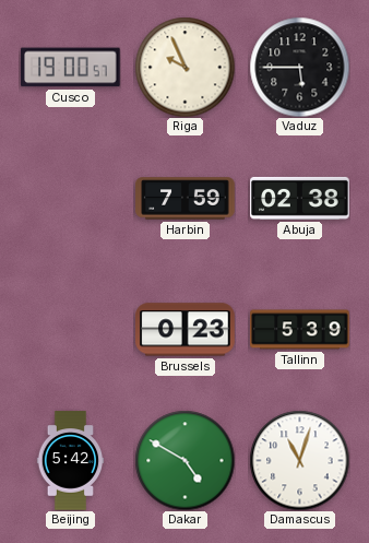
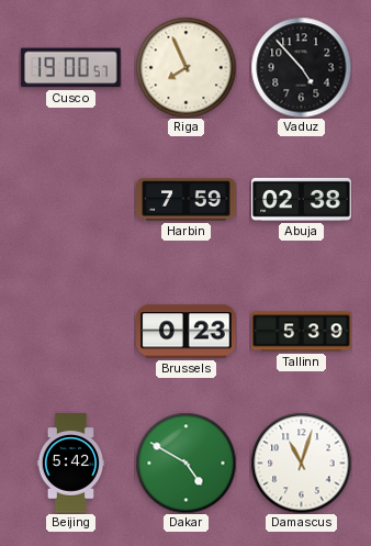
Riga: 9:56 -> 7:56 (185, 67)
Vaduz: 5:45 -> 4:53 (301, 67)
